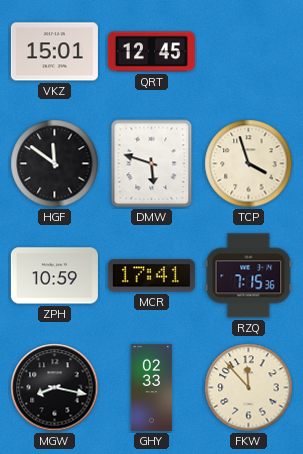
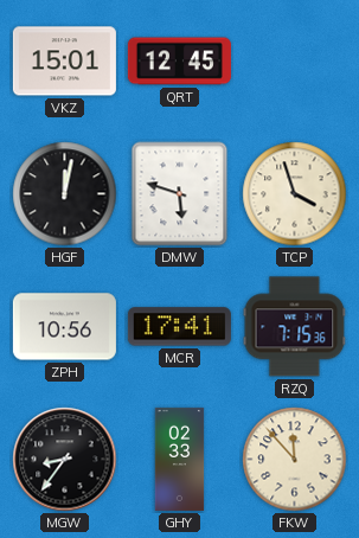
HGF: 11:51 -> 12:02 (65, 194)
ZPH: 10:59 -> 10:56 (64, 327)
MGW: 8:17 -> 8:36 (65, 460)
